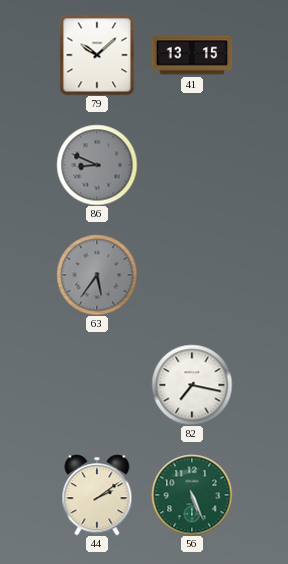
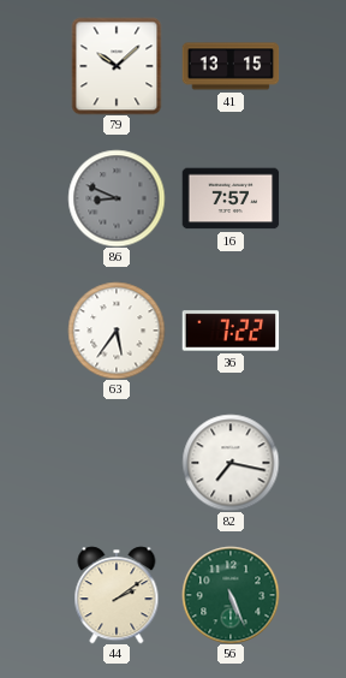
16: none -> 7:57 (231, 198)
63 dial: grey -> white (117, 331)
36: none -> 7:22 (231, 331)
